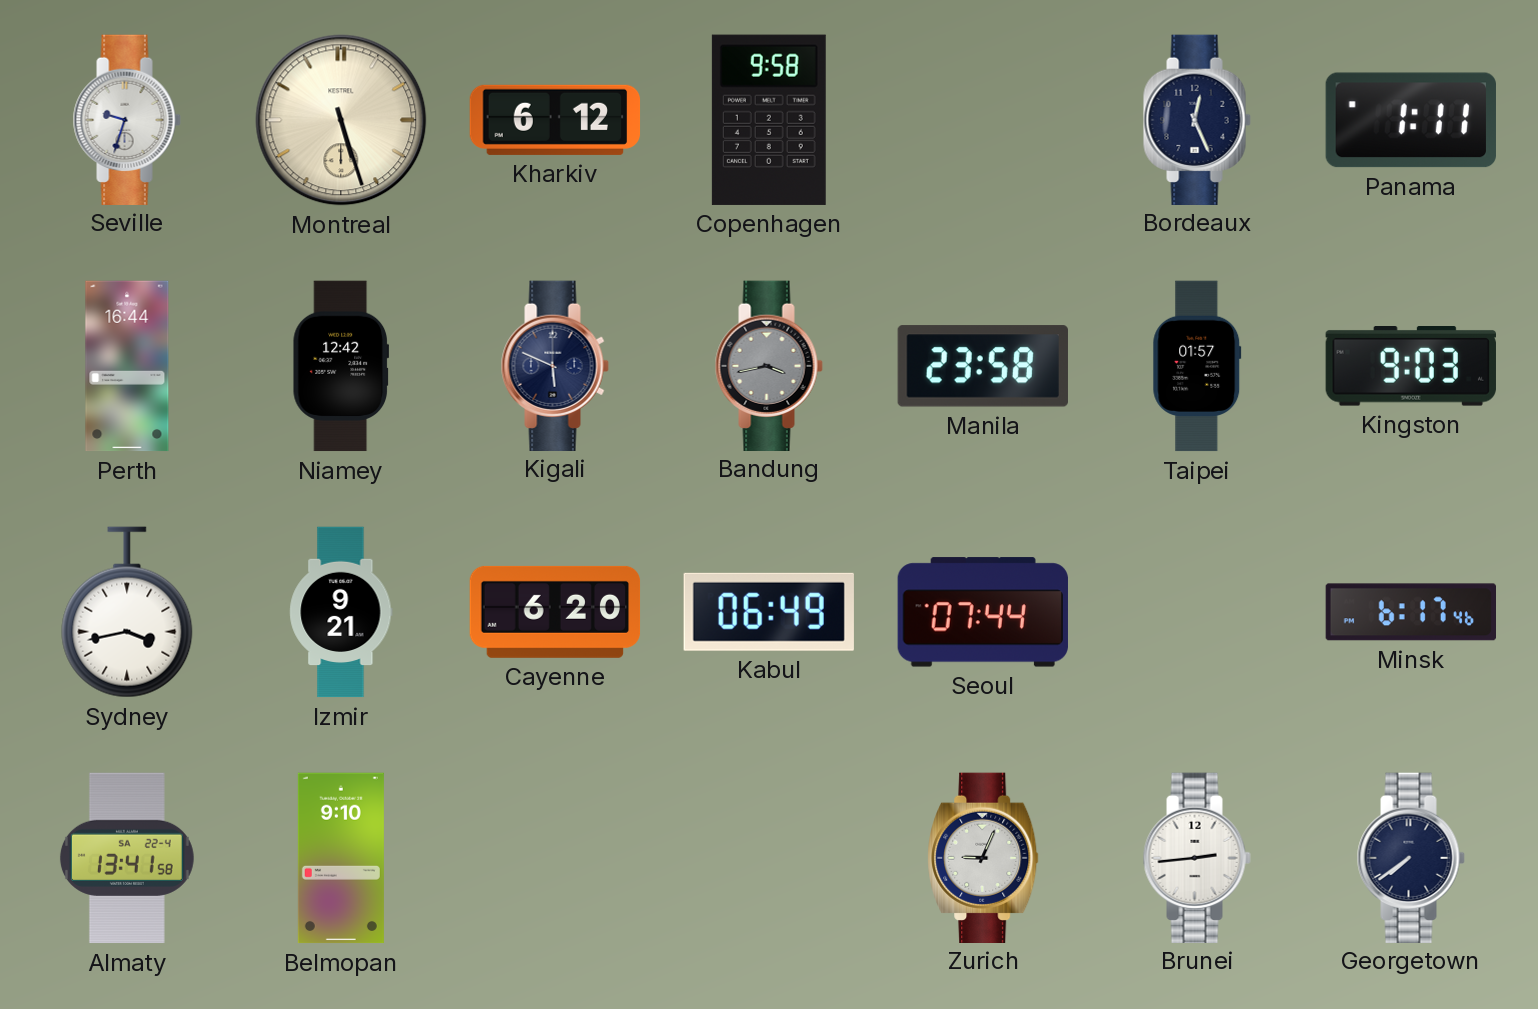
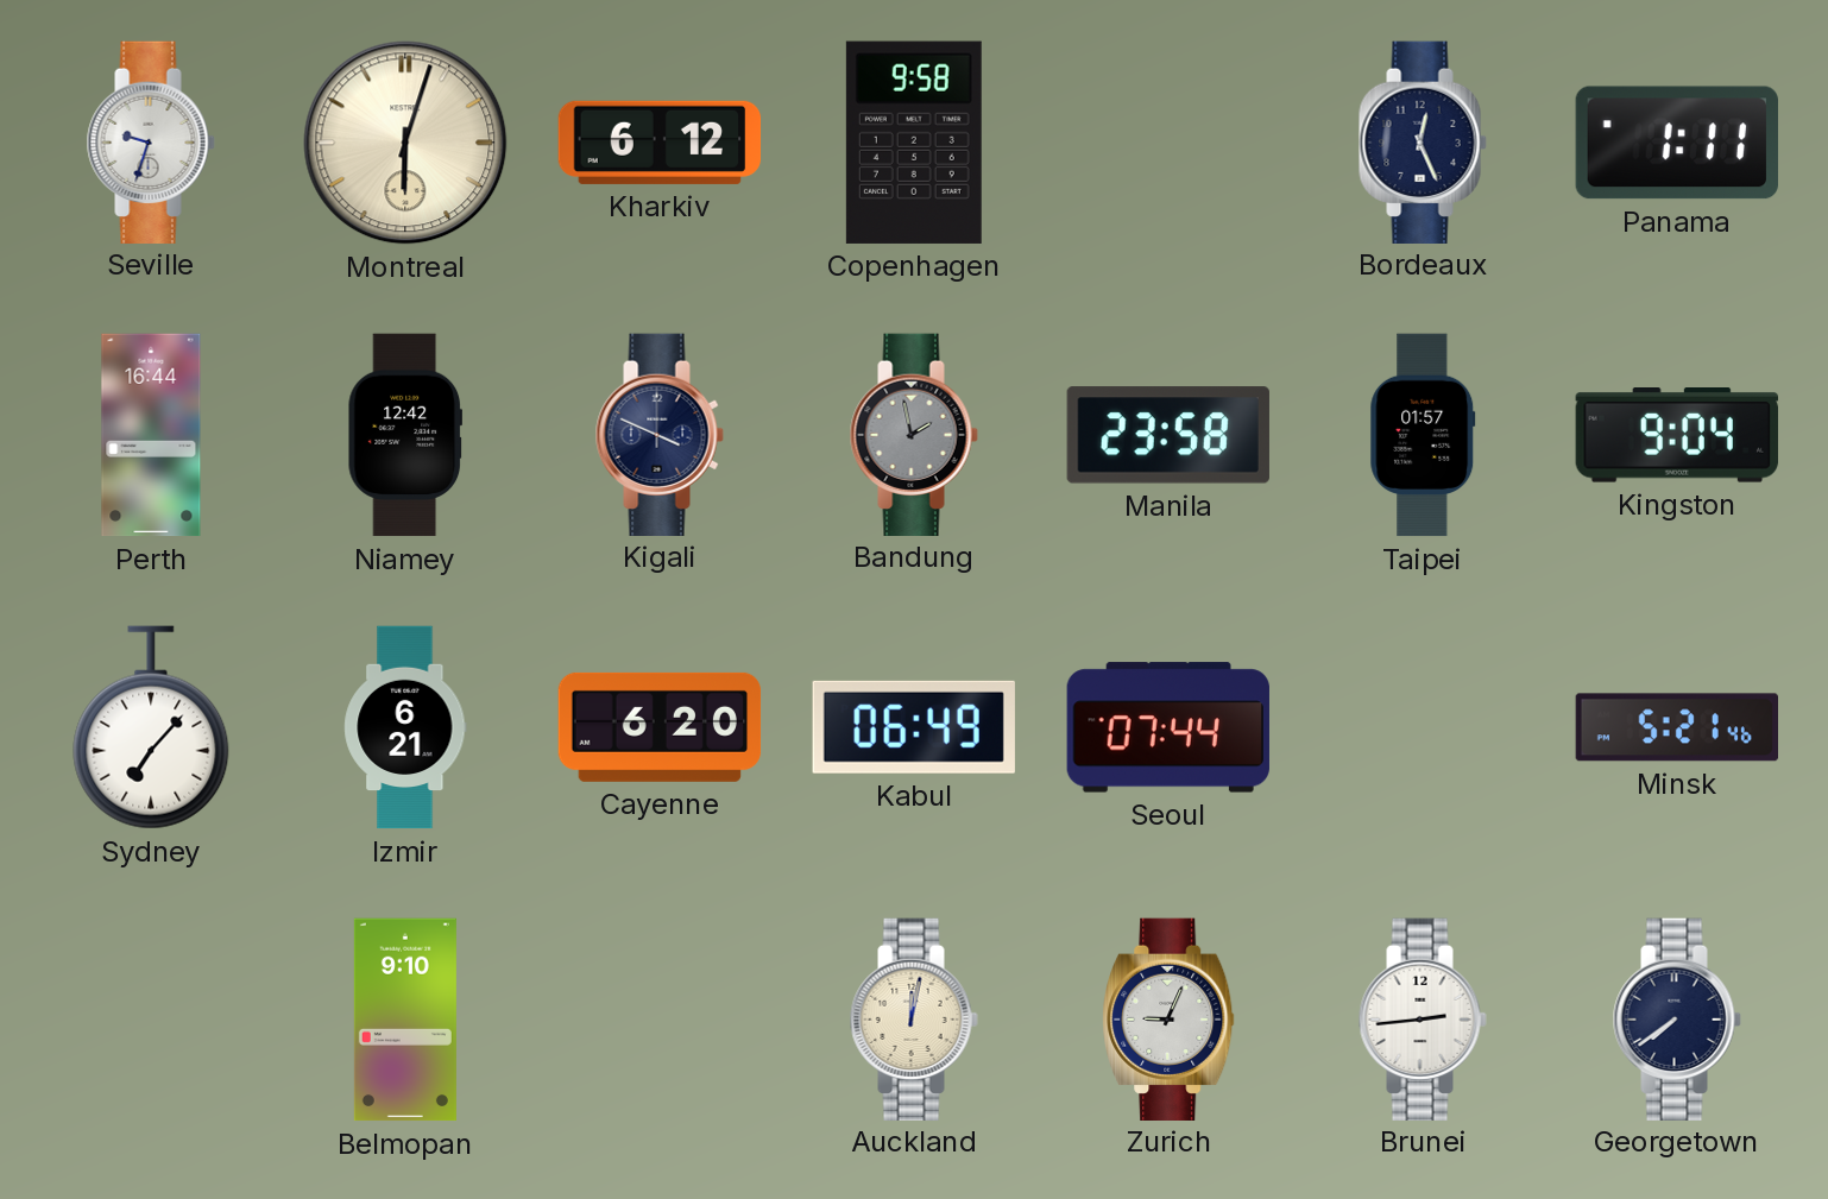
Montreal: 5:27 -> 6:03 (405, 143)
Kigali: 5:49 -> 3:49 (660, 434)
Bandung: 3:43 -> 1:58 (914, 434)
Kingston: 9:03 -> 9:04 (1677, 436)
Sydney: 3:43 -> 7:07 (151, 727)
Izmir: 9:21 -> 6:21 (405, 727)
Minsk: 6:17 -> 5:21 (1676, 727)
Almaty: 13:41 -> none (127, 858)
Auckland: none -> 12:02 (914, 1018)
